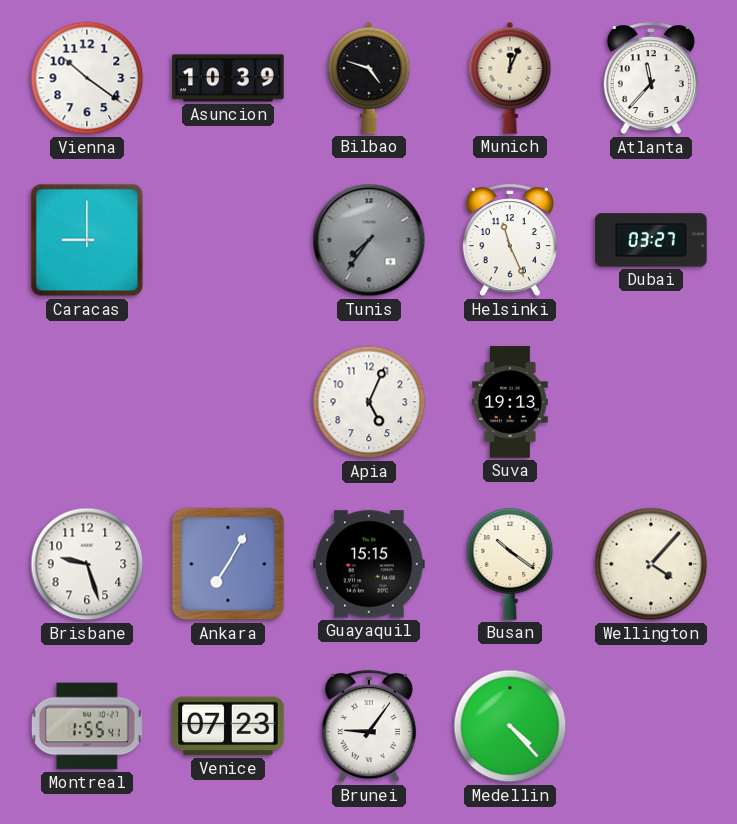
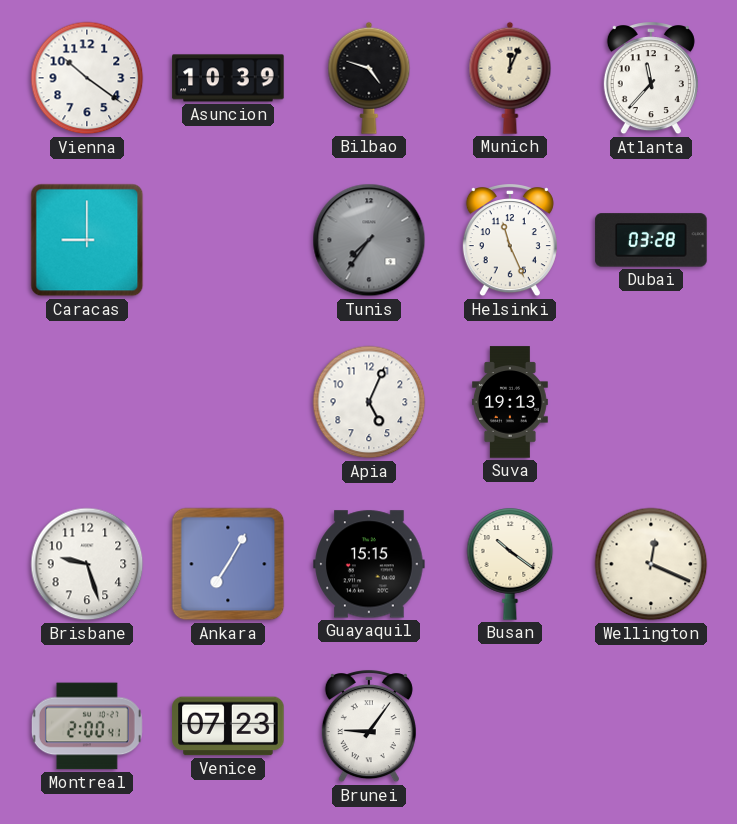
Dubai: 03:27 -> 03:28 (651, 240)
Wellington: 4:07 -> 12:19 (651, 564)
Montreal: 1:55 -> 2:00 (87, 726)
Medellin: 4:23 -> none (510, 726)
